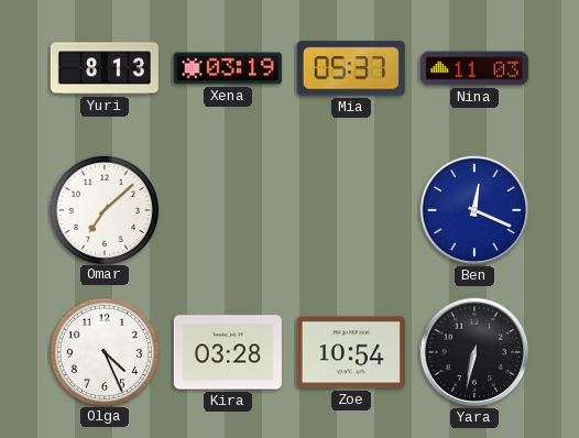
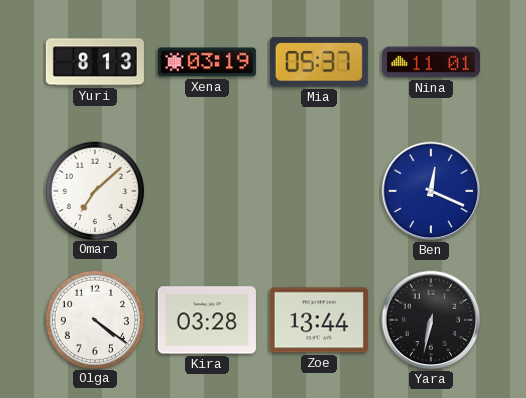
Nina: 11:03 -> 11:01 (431, 62)
Olga: 4:26 -> 4:21 (94, 319)
Zoe: 10:54 -> 13:44 (319, 320)
